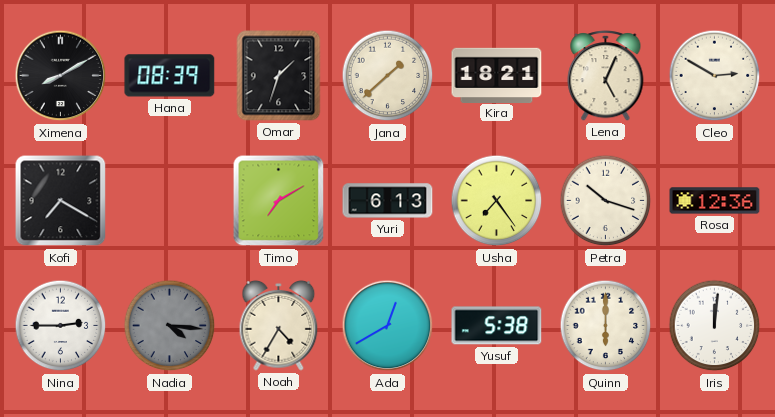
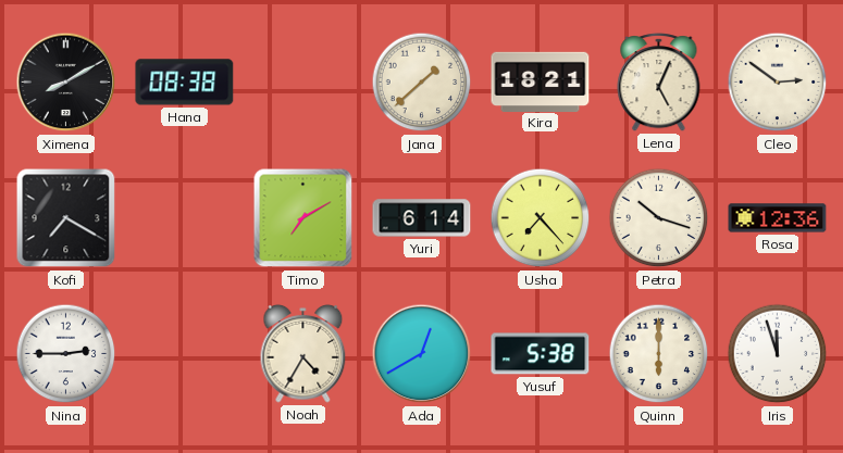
Hana: 08:39 -> 08:38 (185, 83)
Omar: 1:33 -> none (279, 76)
Cleo: 2:50 -> 2:51 (778, 83)
Yuri: 6:13 -> 6:14 (422, 218)
Usha: 7:24 -> 7:23 (541, 218)
Nadia: 4:16 -> none (170, 326)
Iris: 12:01 -> 11:57 (778, 354)
